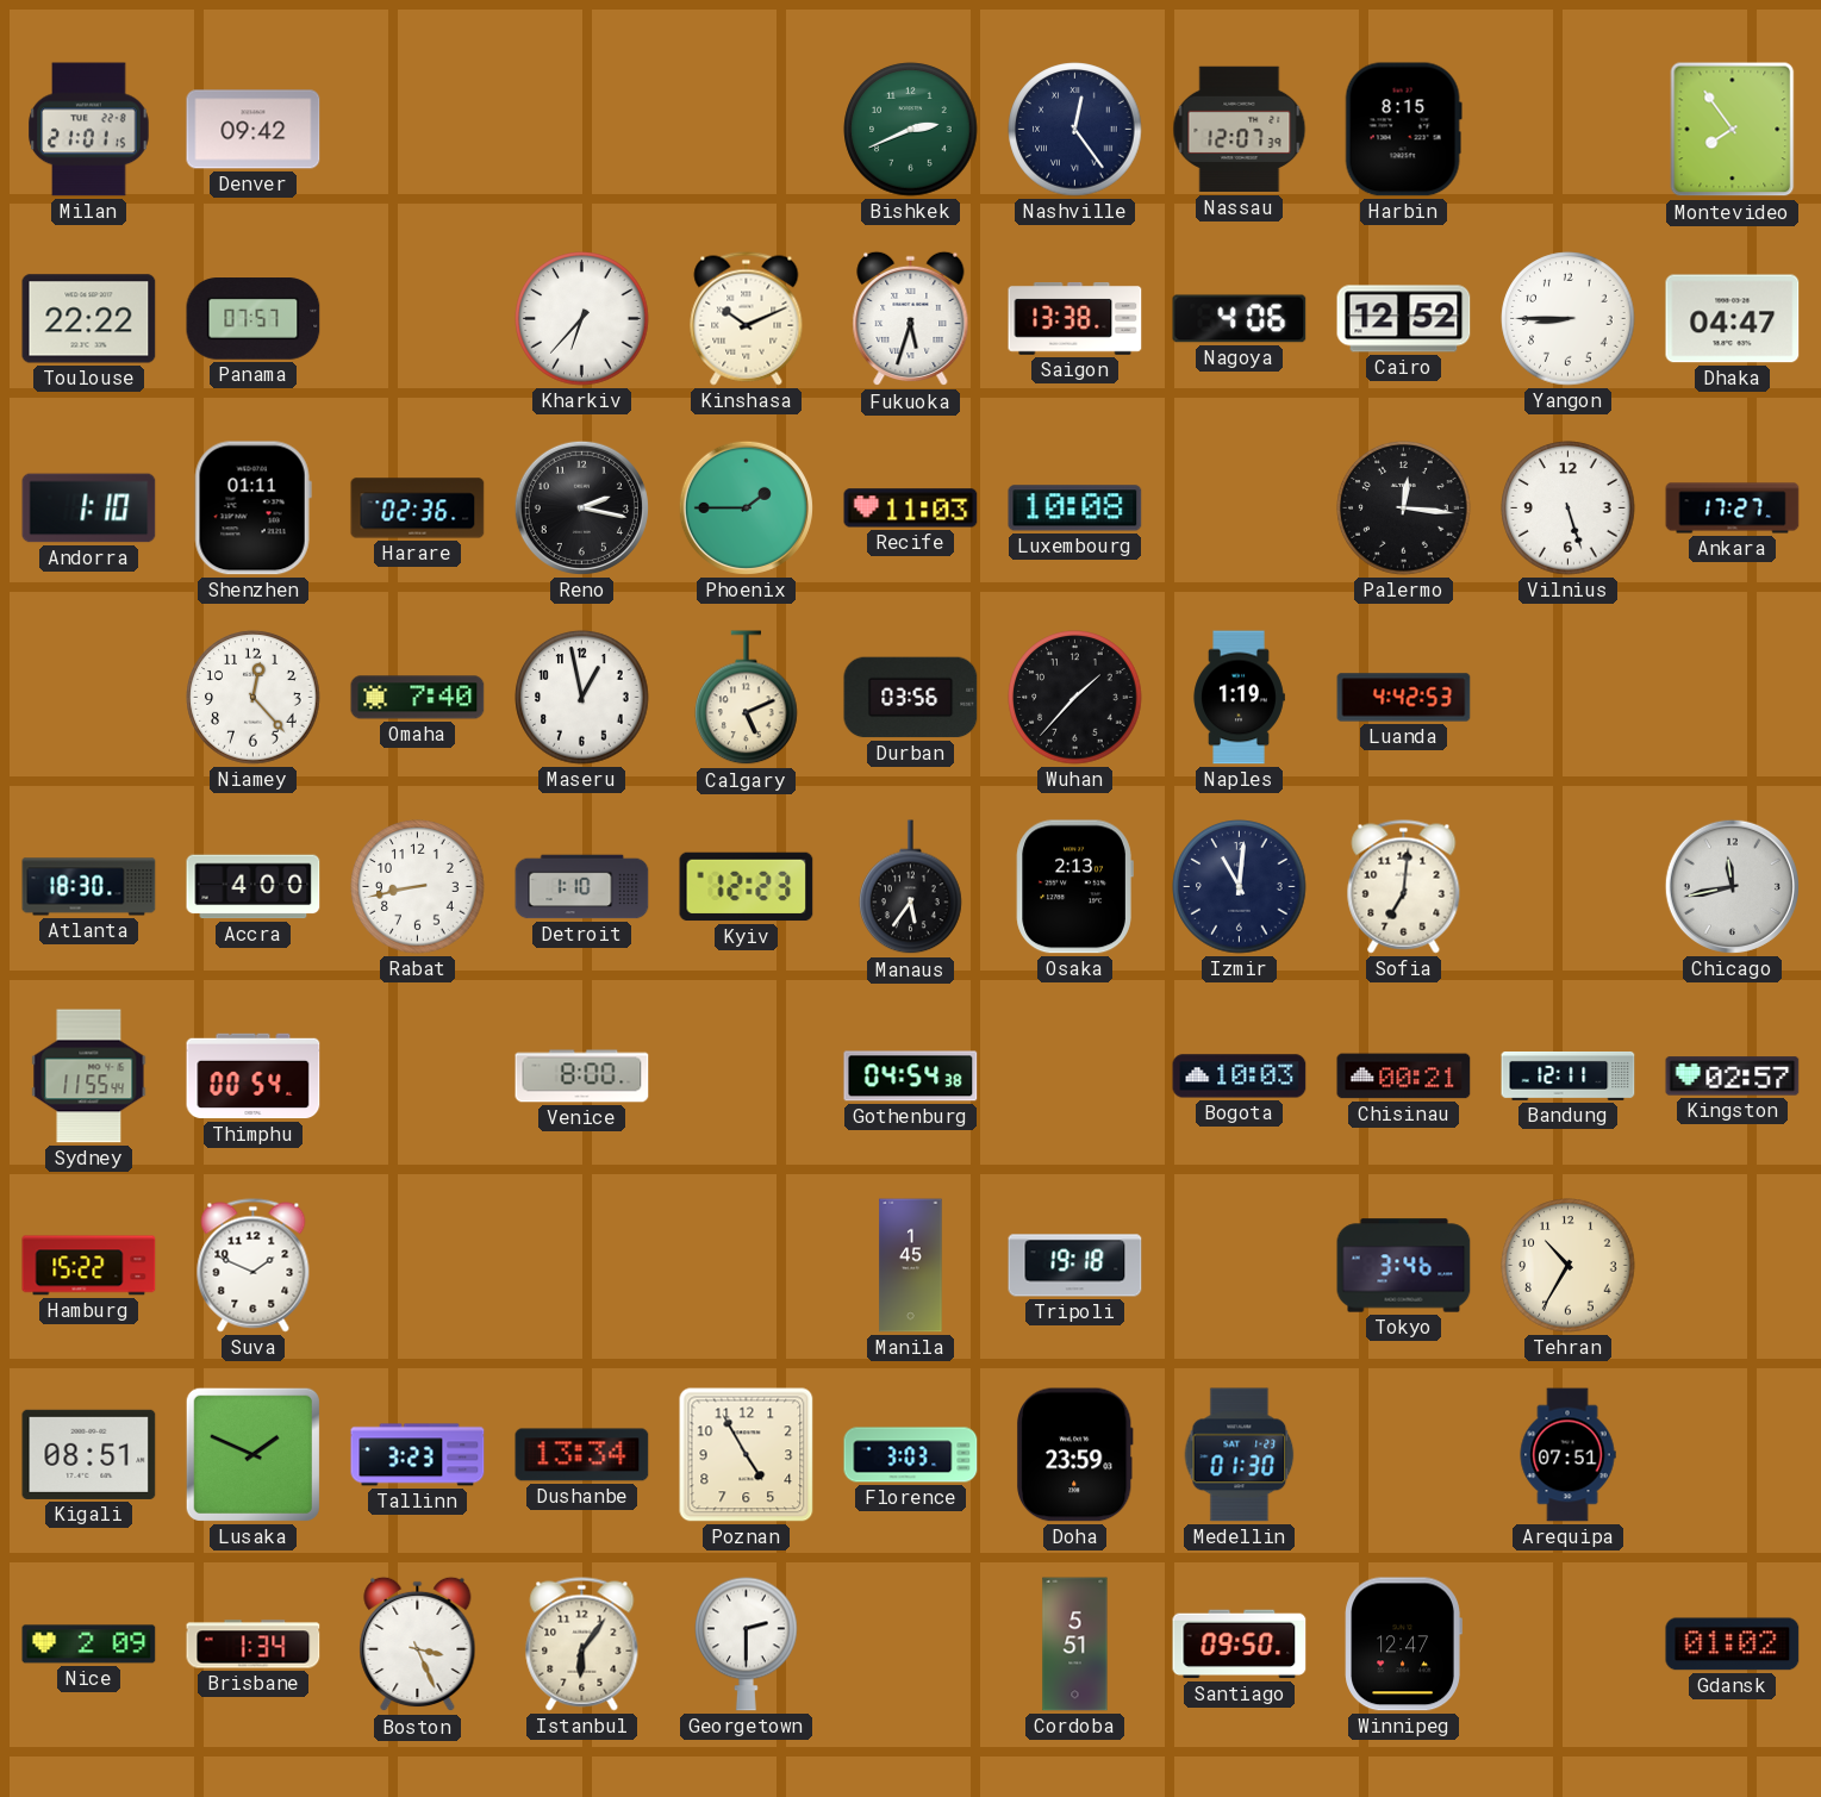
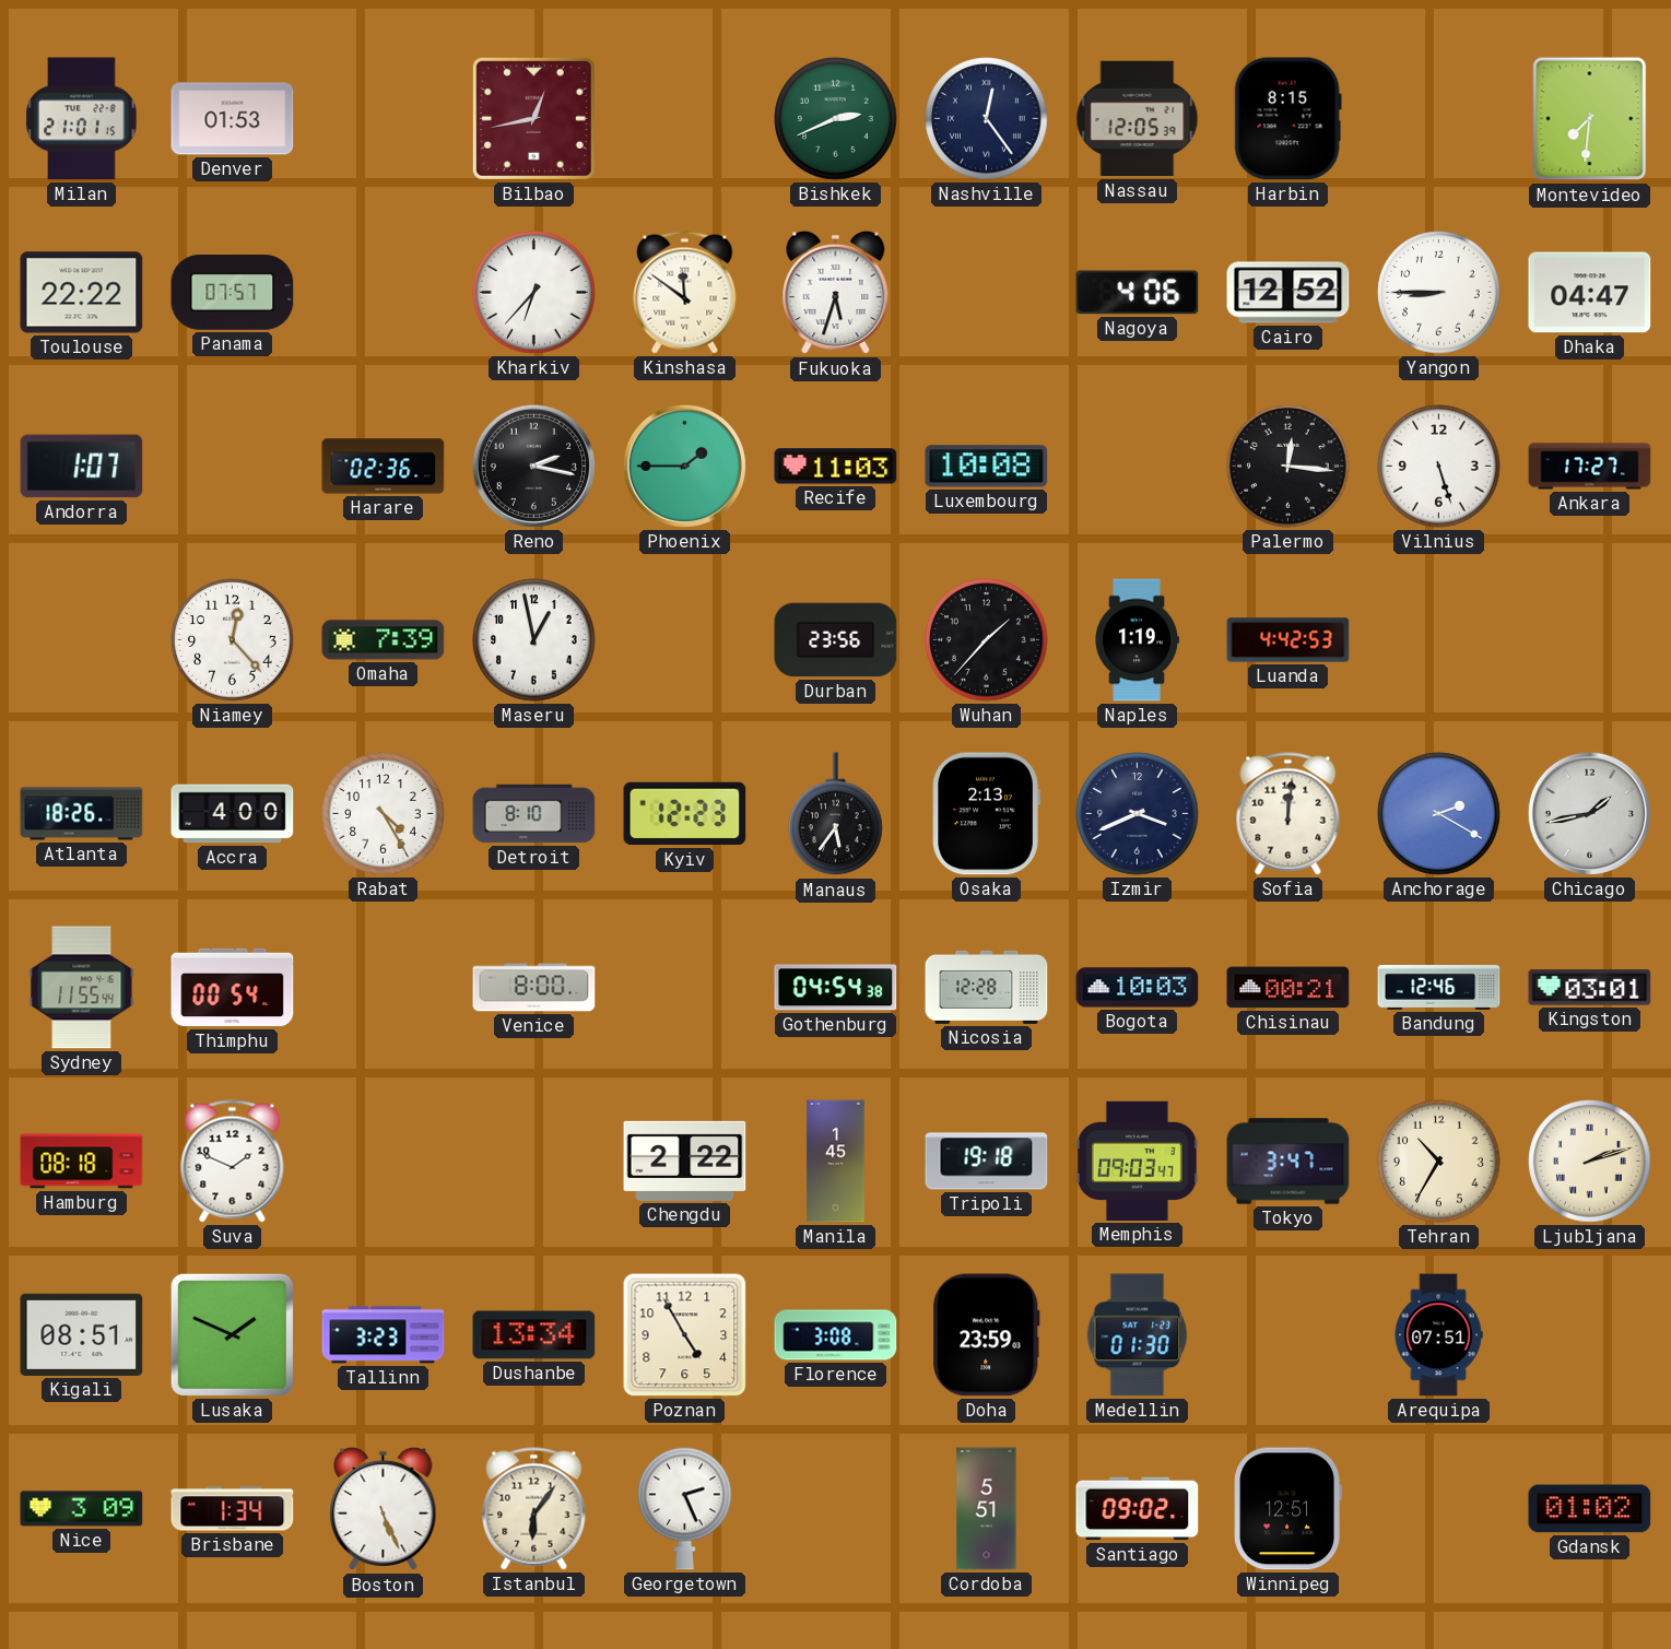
Denver: 09:42 -> 01:53 (233, 119)
Bilbao: none -> 12:43 (533, 118)
Nassau: 12:07 -> 12:05 (1138, 119)
Montevideo: 7:54 -> 7:31 (1590, 119)
Kinshasa: 10:11 -> 11:51 (685, 293)
Saigon: 13:38 -> none (1075, 319)
Andorra: 1:10 -> 1:07 (82, 467)
Shenzhen: 01:11 -> none (252, 508)
Omaha: 7:40 -> 7:39 (384, 640)
Calgary: 5:11 -> none (747, 698)
Durban: 03:56 -> 23:56 (836, 640)
Atlanta: 18:30 -> 18:26 (82, 814)
Rabat: 8:43 -> 4:25 (384, 814)
Detroit: 1:10 -> 8:10 (534, 814)
Izmir: 11:01 -> 3:41 (1138, 814)
Sofia: 7:01 -> 12:01 (1288, 814)
Anchorage: none -> 2:20 (1439, 814)
Chicago: 11:43 -> 1:43 (1589, 813)
Nicosia: none -> 12:28 (987, 987)
Bandung: 12:11 -> 12:46 (1439, 987)
Kingston: 02:57 -> 03:01 (1590, 988)
Hamburg: 15:22 -> 08:18 (82, 1162)
Chengdu: none -> 2:22 (685, 1161)
Memphis: none -> 09:03 (1137, 1161)
Tokyo: 3:46 -> 3:47 (1288, 1162)
Ljubljana: none -> 2:12 (1590, 1162)
Florence: 3:03 -> 3:08 (836, 1335)
Nice: 2:09 -> 3:09 (82, 1509)
Boston: 3:26 -> 5:26 (384, 1509)
Georgetown: 2:30 -> 2:26 (685, 1508)
Santiago: 09:50 -> 09:02 (1138, 1509)
Winnipeg: 12:47 -> 12:51 (1287, 1509)
